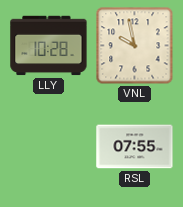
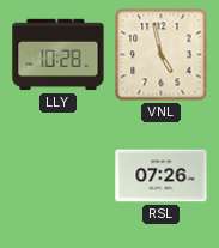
VNL: 9:58 -> 4:58 (162, 55)
RSL: 07:55 -> 07:26 (162, 176)
